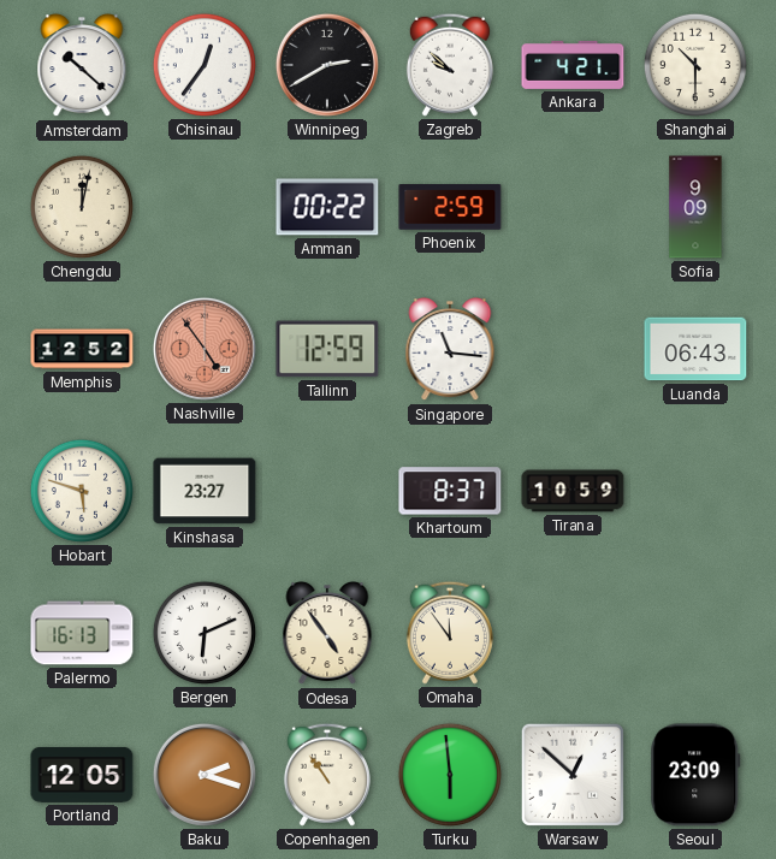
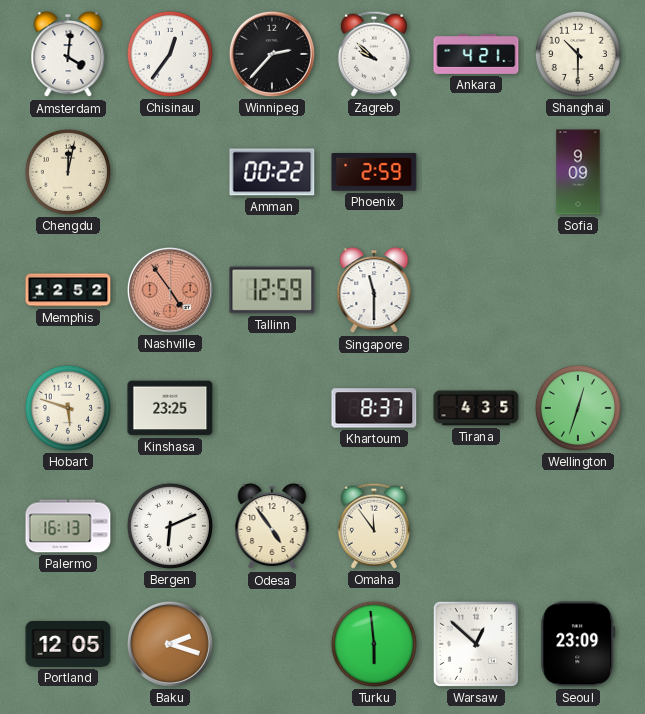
Amsterdam: 10:22 -> 4:01 (68, 55)
Winnipeg: 2:40 -> 2:37 (272, 54)
Singapore: 11:16 -> 11:30 (374, 291)
Luanda: 06:43 -> none (695, 349)
Kinshasa: 23:27 -> 23:25 (170, 408)
Tirana: 10:59 -> 4:35 (476, 408)
Wellington: none -> 12:33 (578, 408)
Copenhagen: 10:54 -> none (327, 775)
